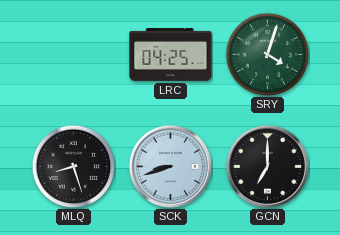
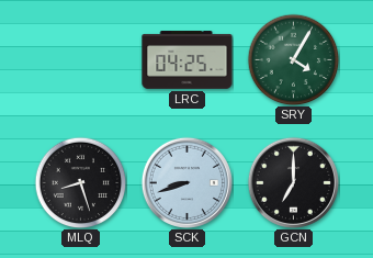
SRY: 4:03 -> 4:05 (293, 59)
